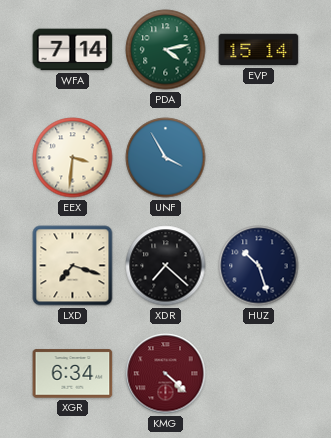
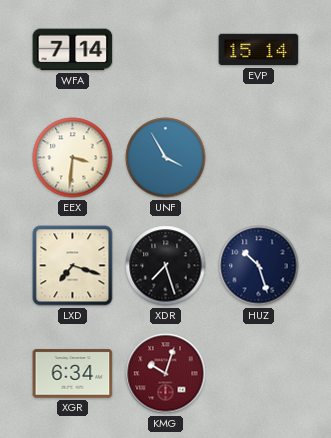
PDA: 4:13 -> none (166, 50)
XDR: 7:22 -> 7:27 (166, 266)
KMG: 4:22 -> 10:03 (166, 374)
